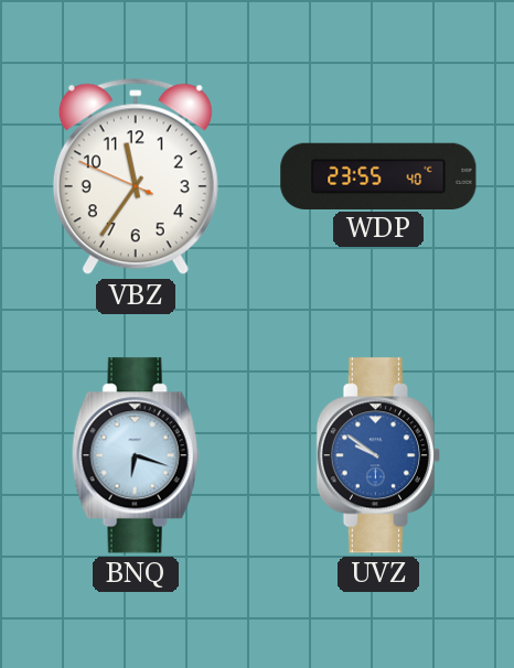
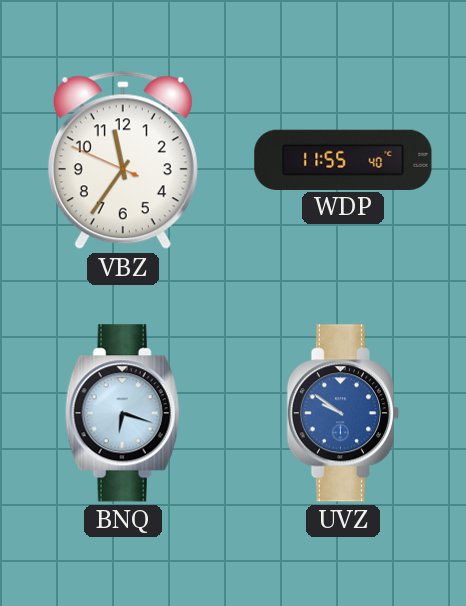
WDP: 23:55 -> 11:55 (343, 159)
